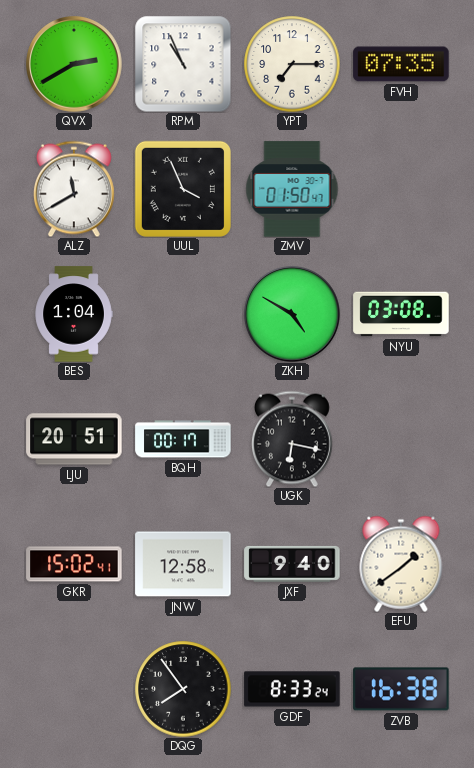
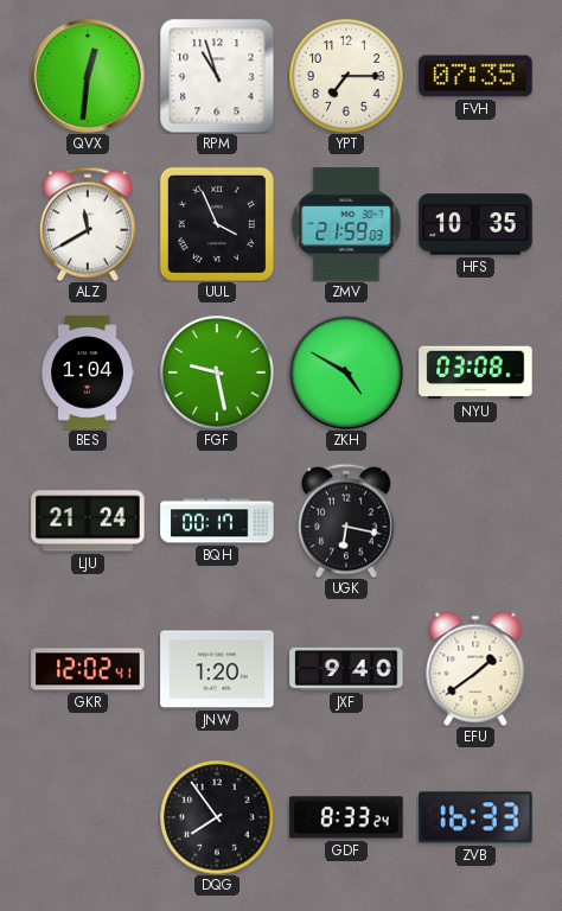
QVX: 2:40 -> 12:31 (88, 76)
RPM: 10:56 -> 10:57 (217, 76)
ZMV: 01:50 -> 21:59 (346, 224)
HFS: none -> 10:35 (475, 224)
FGF: none -> 9:28 (217, 372)
LJU: 20:51 -> 21:24 (88, 521)
GKR: 15:02 -> 12:02 (88, 669)
JNW: 12:58 -> 1:20 (217, 669)
ZVB: 16:38 -> 16:33 (475, 817)
